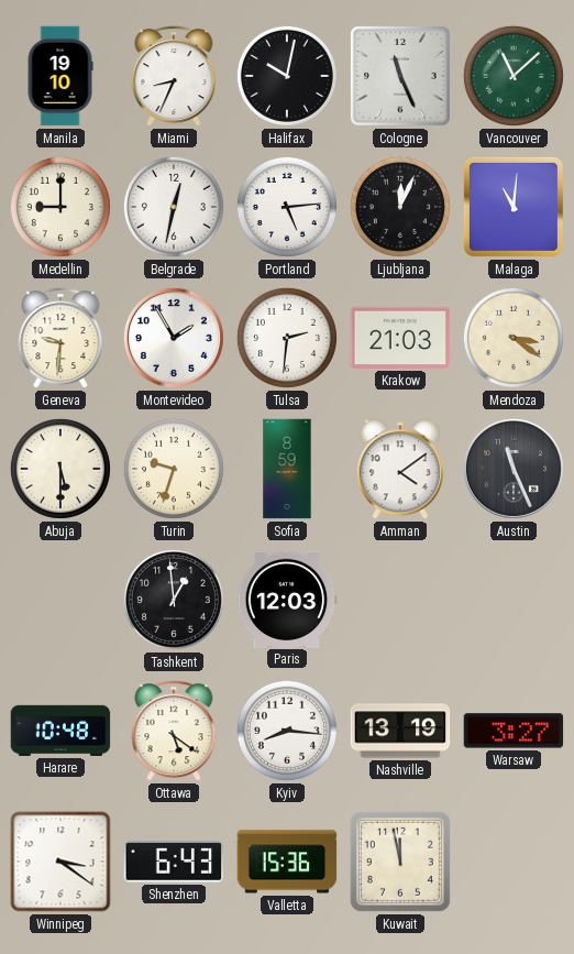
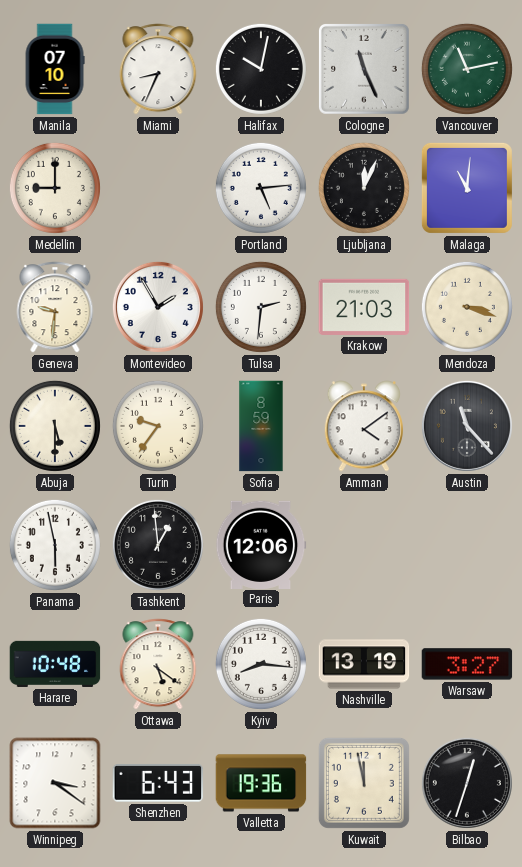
Manila: 19:10 -> 07:10 (55, 69)
Vancouver: 11:08 -> 11:13 (467, 69)
Belgrade: 12:32 -> none (174, 207)
Mendoza: 3:21 -> 3:18 (467, 307)
Turin: 9:33 -> 9:36 (158, 426)
Austin: 11:26 -> 11:23 (467, 426)
Panama: none -> 5:58 (55, 545)
Paris: 12:03 -> 12:06 (261, 544)
Valletta: 15:36 -> 19:36 (261, 783)
Bilbao: none -> 12:33 (467, 783)
